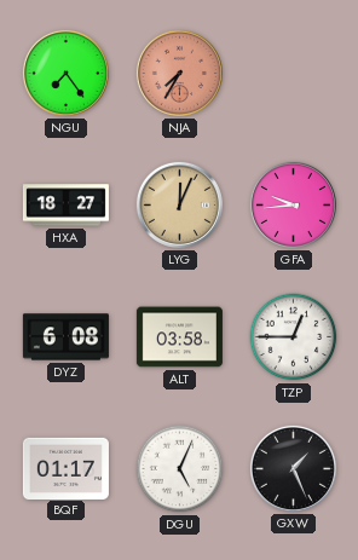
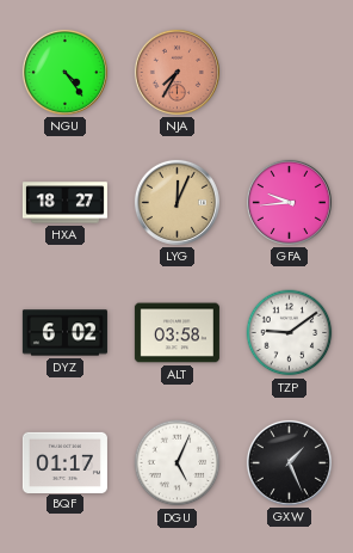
NGU: 7:24 -> 4:24 (64, 72)
DYZ: 6:08 -> 6:02 (64, 333)
TZP: 12:45 -> 9:09 (290, 333)
